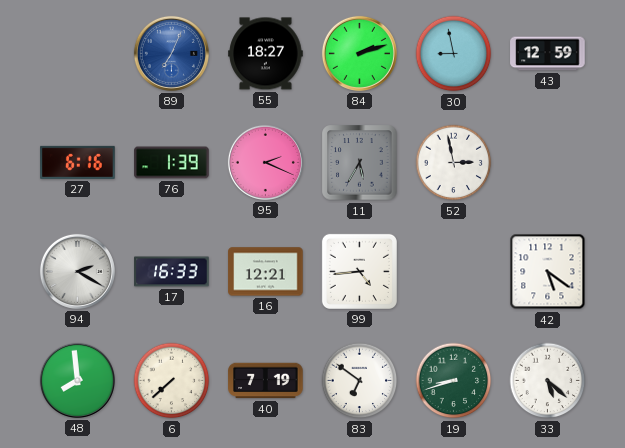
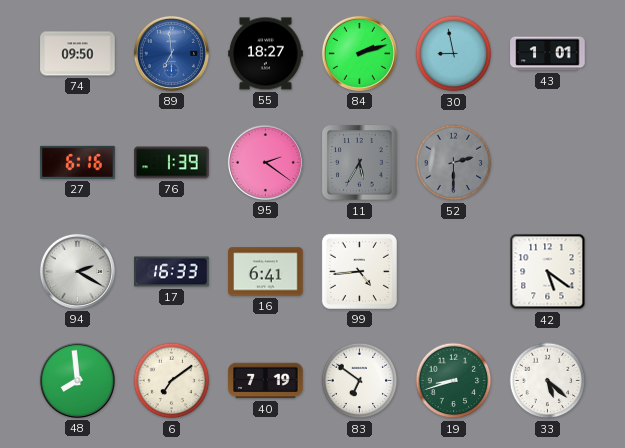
74: none -> 09:50 (78, 54)
89: 7:04 -> 6:59 (171, 53)
43: 12:59 -> 1:01 (548, 54)
95: 2:19 -> 2:21 (265, 162)
52: 2:58 -> 2:30 (454, 163)
52 dial: white -> grey (454, 163)
16: 12:21 -> 6:41 (266, 272)
6: 7:38 -> 7:09 (172, 381)
